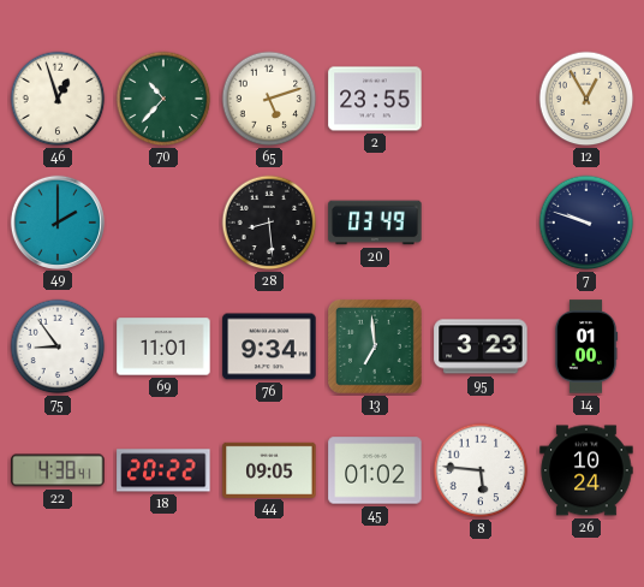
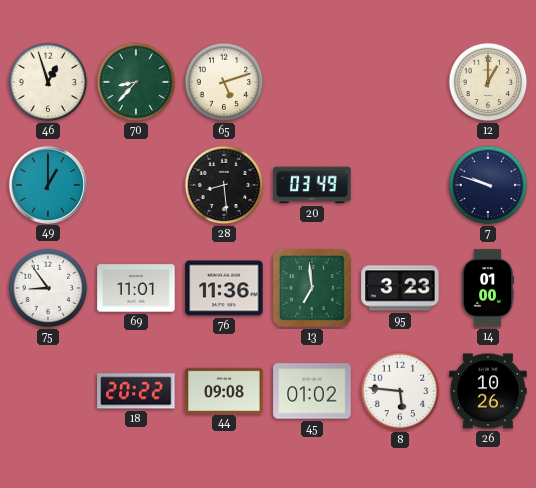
70: 10:37 -> 8:37 (136, 82)
2: 23:55 -> none (375, 99)
12: 12:55 -> 1:00 (488, 82)
49: 2:00 -> 1:00 (47, 184)
76: 9:34 -> 11:36 (224, 288)
22: 4:38 -> none (58, 470)
44: 09:05 -> 09:08 (224, 390)
26: 10:24 -> 10:26 (488, 391)
